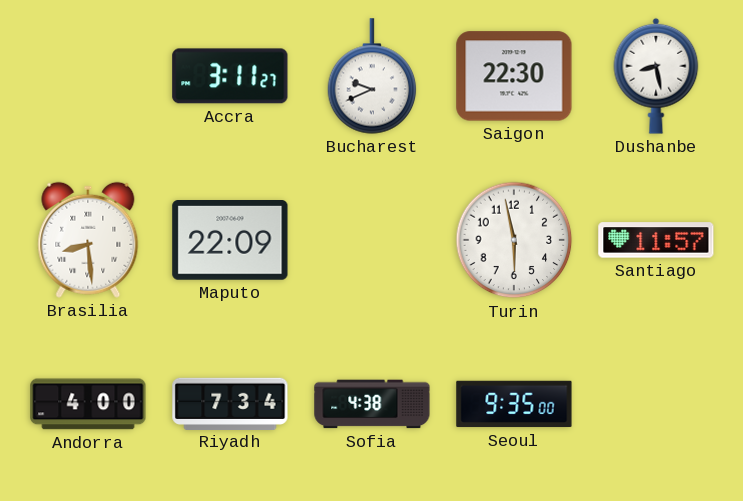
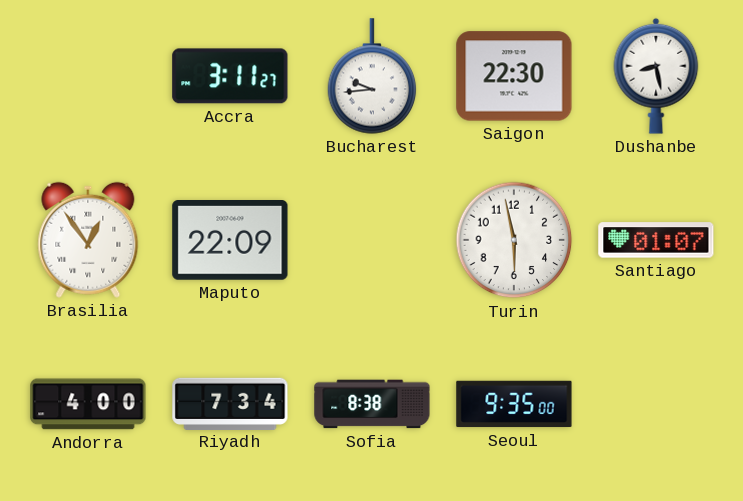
Bucharest: 9:41 -> 9:44 (372, 76)
Brasilia: 8:29 -> 12:54 (88, 240)
Santiago: 11:57 -> 01:07 (656, 240)
Sofia: 4:38 -> 8:38 (372, 404)
